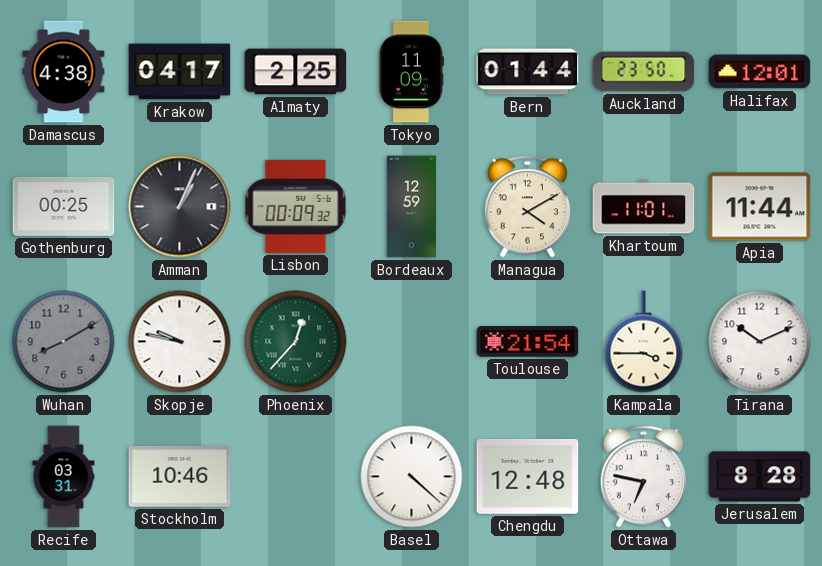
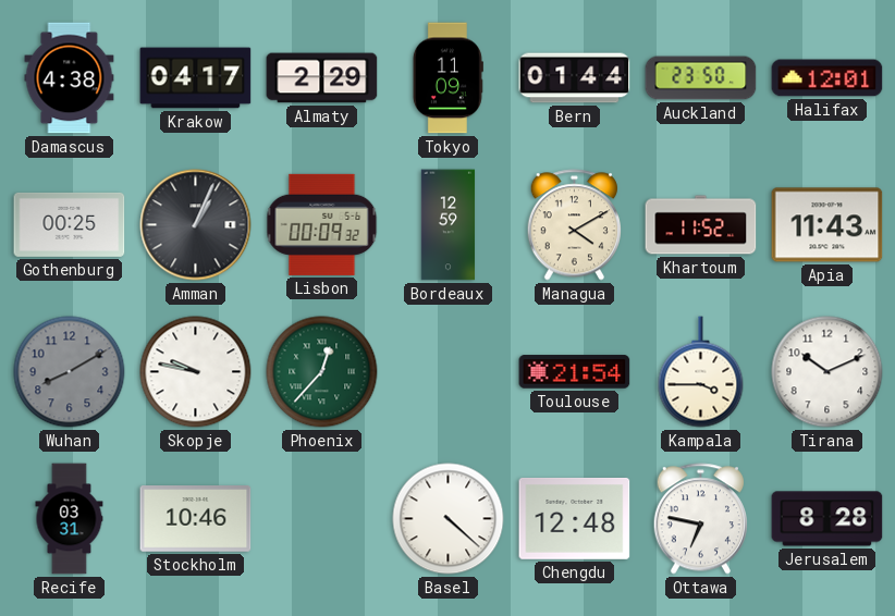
Almaty: 2:25 -> 2:29 (322, 78)
Khartoum: 11:01 -> 11:52 (701, 225)
Apia: 11:44 -> 11:43 (827, 225)
